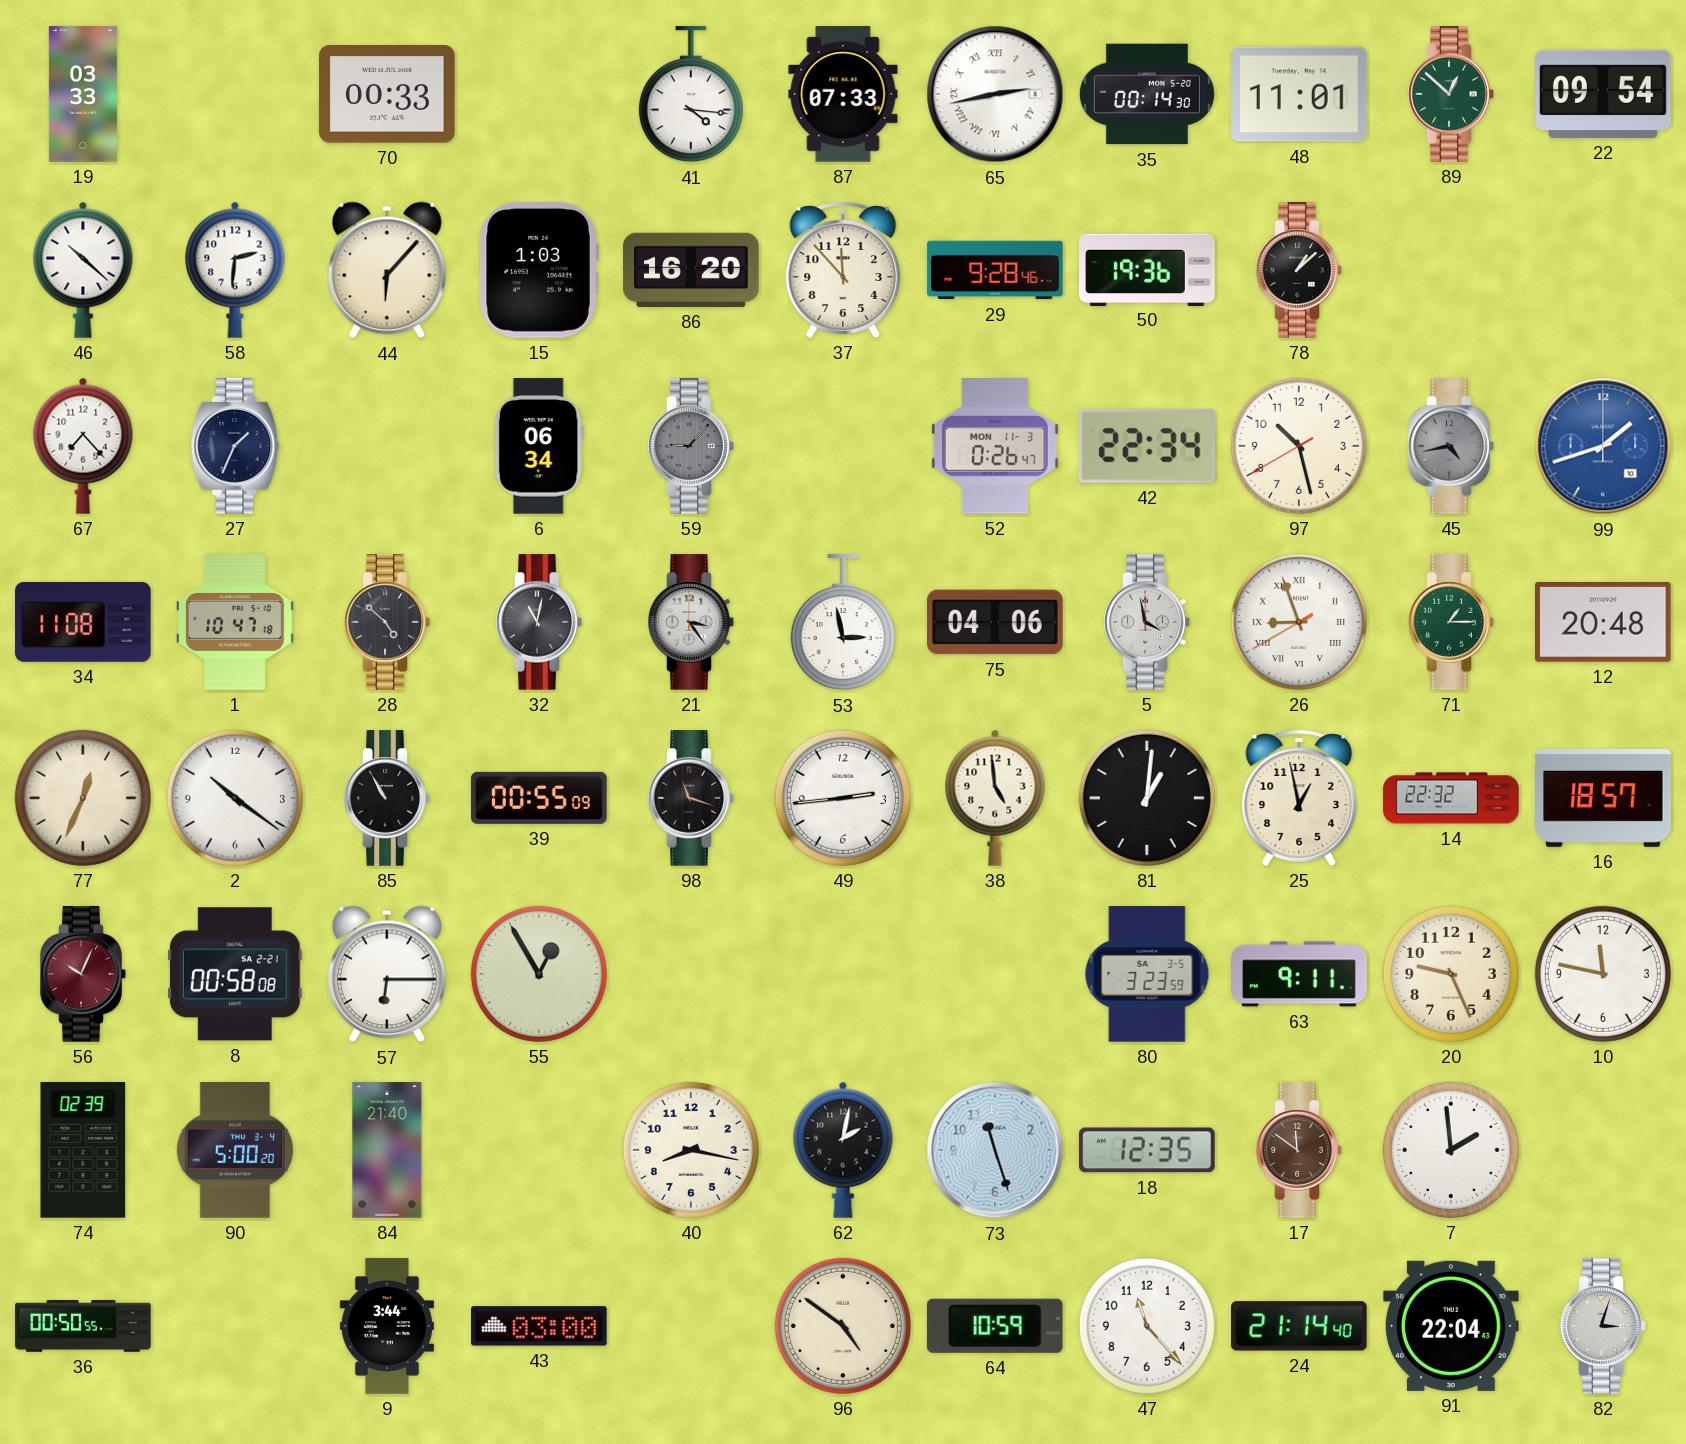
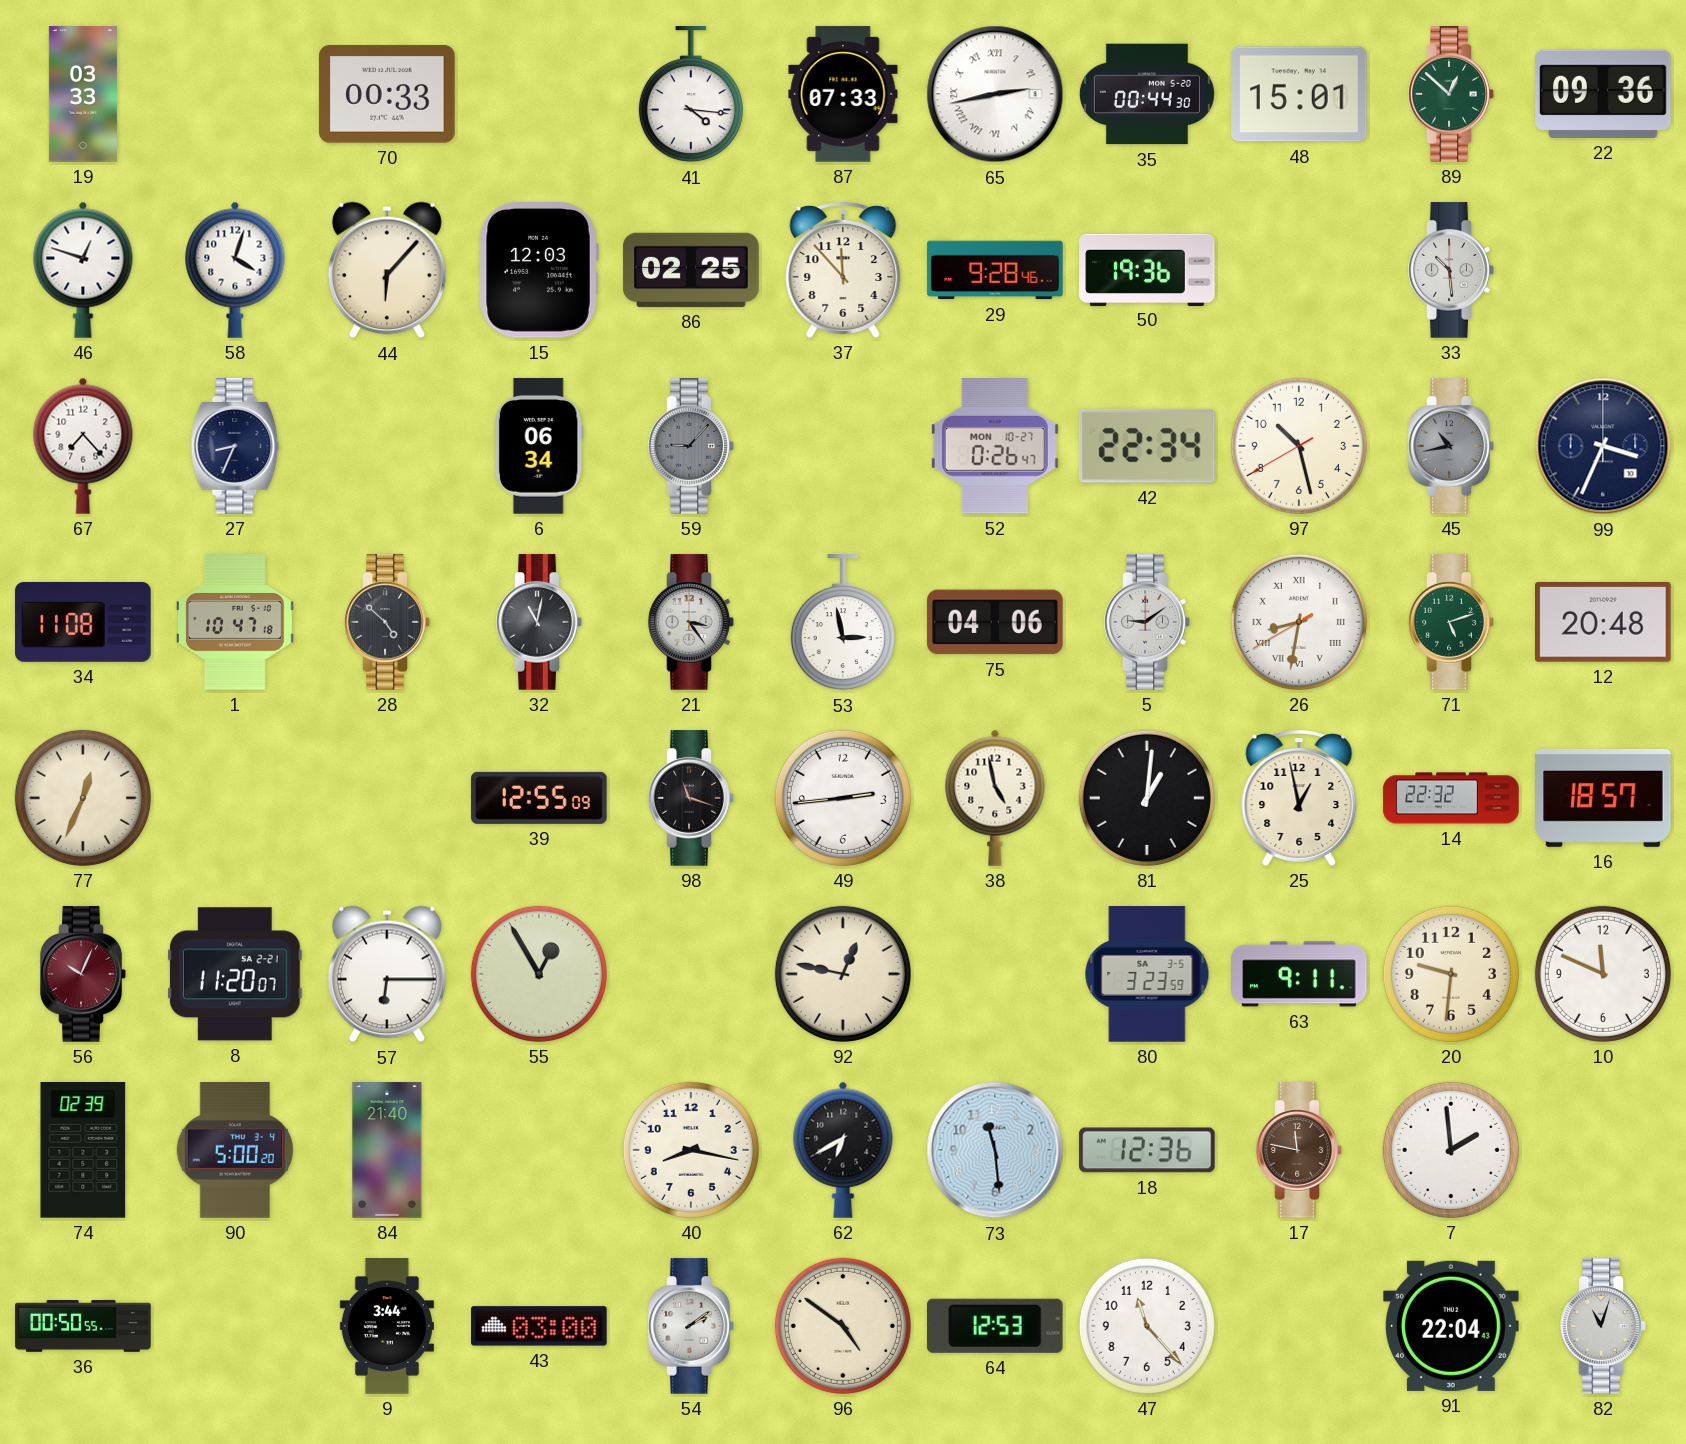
35: 00:14 -> 00:44 (1147, 94)
48: 11:01 -> 15:01 (1299, 94)
22: 09:54 -> 09:36 (1603, 94)
46: 10:22 -> 12:48 (83, 270)
58: 2:31 -> 4:03 (235, 270)
15: 1:03 -> 12:03 (539, 270)
86: 16:20 -> 02:25 (691, 270)
78: 1:08 -> none (1299, 270)
33: none -> 10:29 (1451, 270)
27: 1:34 -> 8:34 (235, 446)
52 date: MON 11-3 -> MON 10-27 (995, 446)
45: 4:43 -> 10:43 (1451, 446)
99: 1:42 -> 3:34 (1603, 446)
99 dial: blue -> navy (1603, 446)
5: 3:58 -> 9:09 (1147, 622)
26: 8:56 -> 8:31 (1299, 622)
71: 1:15 -> 5:12 (1451, 622)
2: 10:21 -> none (235, 798)
85: 10:55 -> none (387, 798)
39: 00:55 -> 12:55 (539, 798)
38: 4:59 -> 4:58 (995, 798)
8: 00:58 -> 11:20 (236, 974)
92: none -> 12:47 (843, 974)
20: 9:26 -> 9:31 (1451, 974)
10: 11:47 -> 11:49 (1603, 974)
62: 2:02 -> 6:40 (843, 1150)
73: 11:27 -> 11:29 (995, 1150)
18: 12:35 -> 12:36 (1147, 1150)
17: 11:51 -> 11:47 (1299, 1150)
54: none -> 2:09 (691, 1326)
64: 10:59 -> 12:53 (995, 1326)
24: 21:14 -> none (1299, 1326)
82: 3:03 -> 11:03 (1603, 1326)
